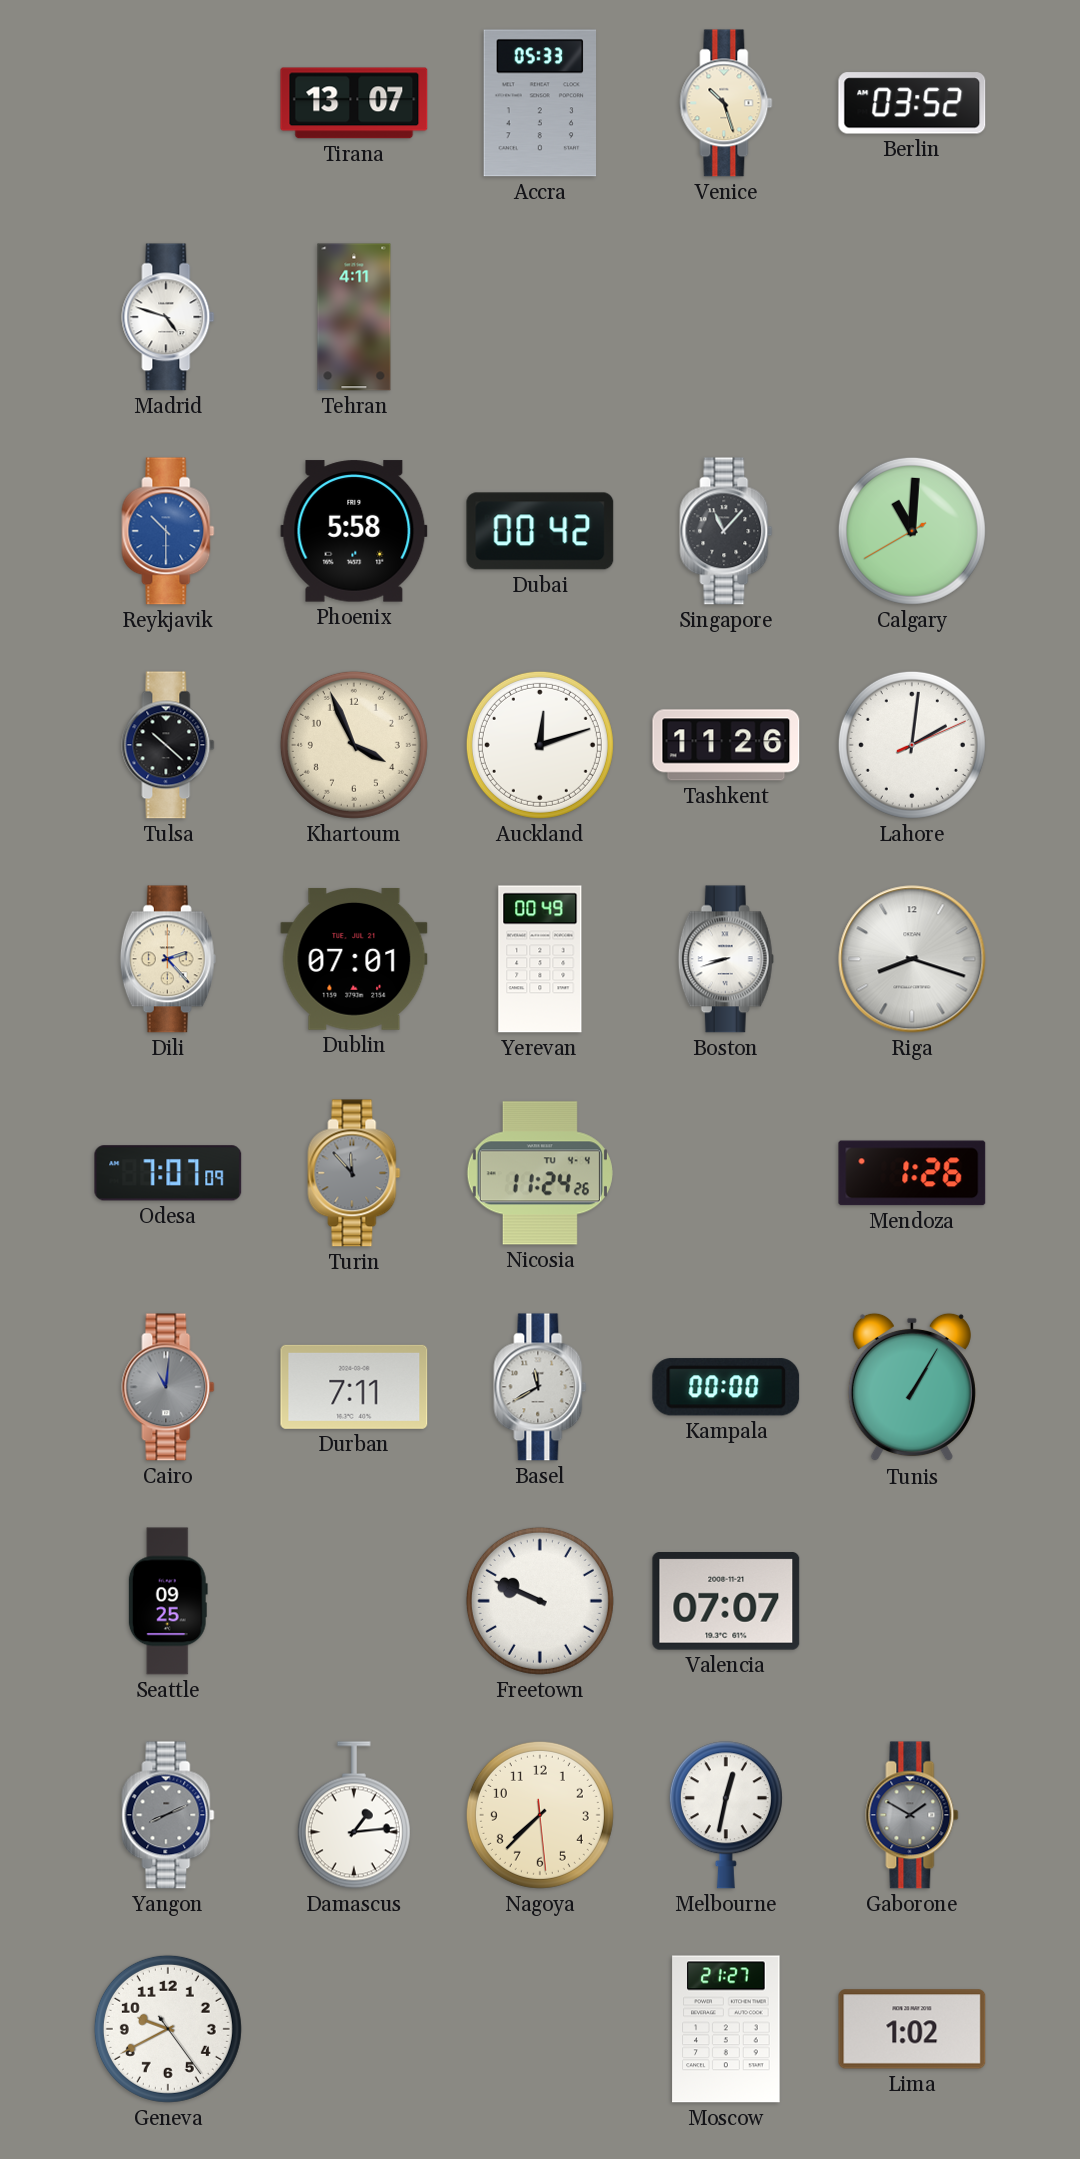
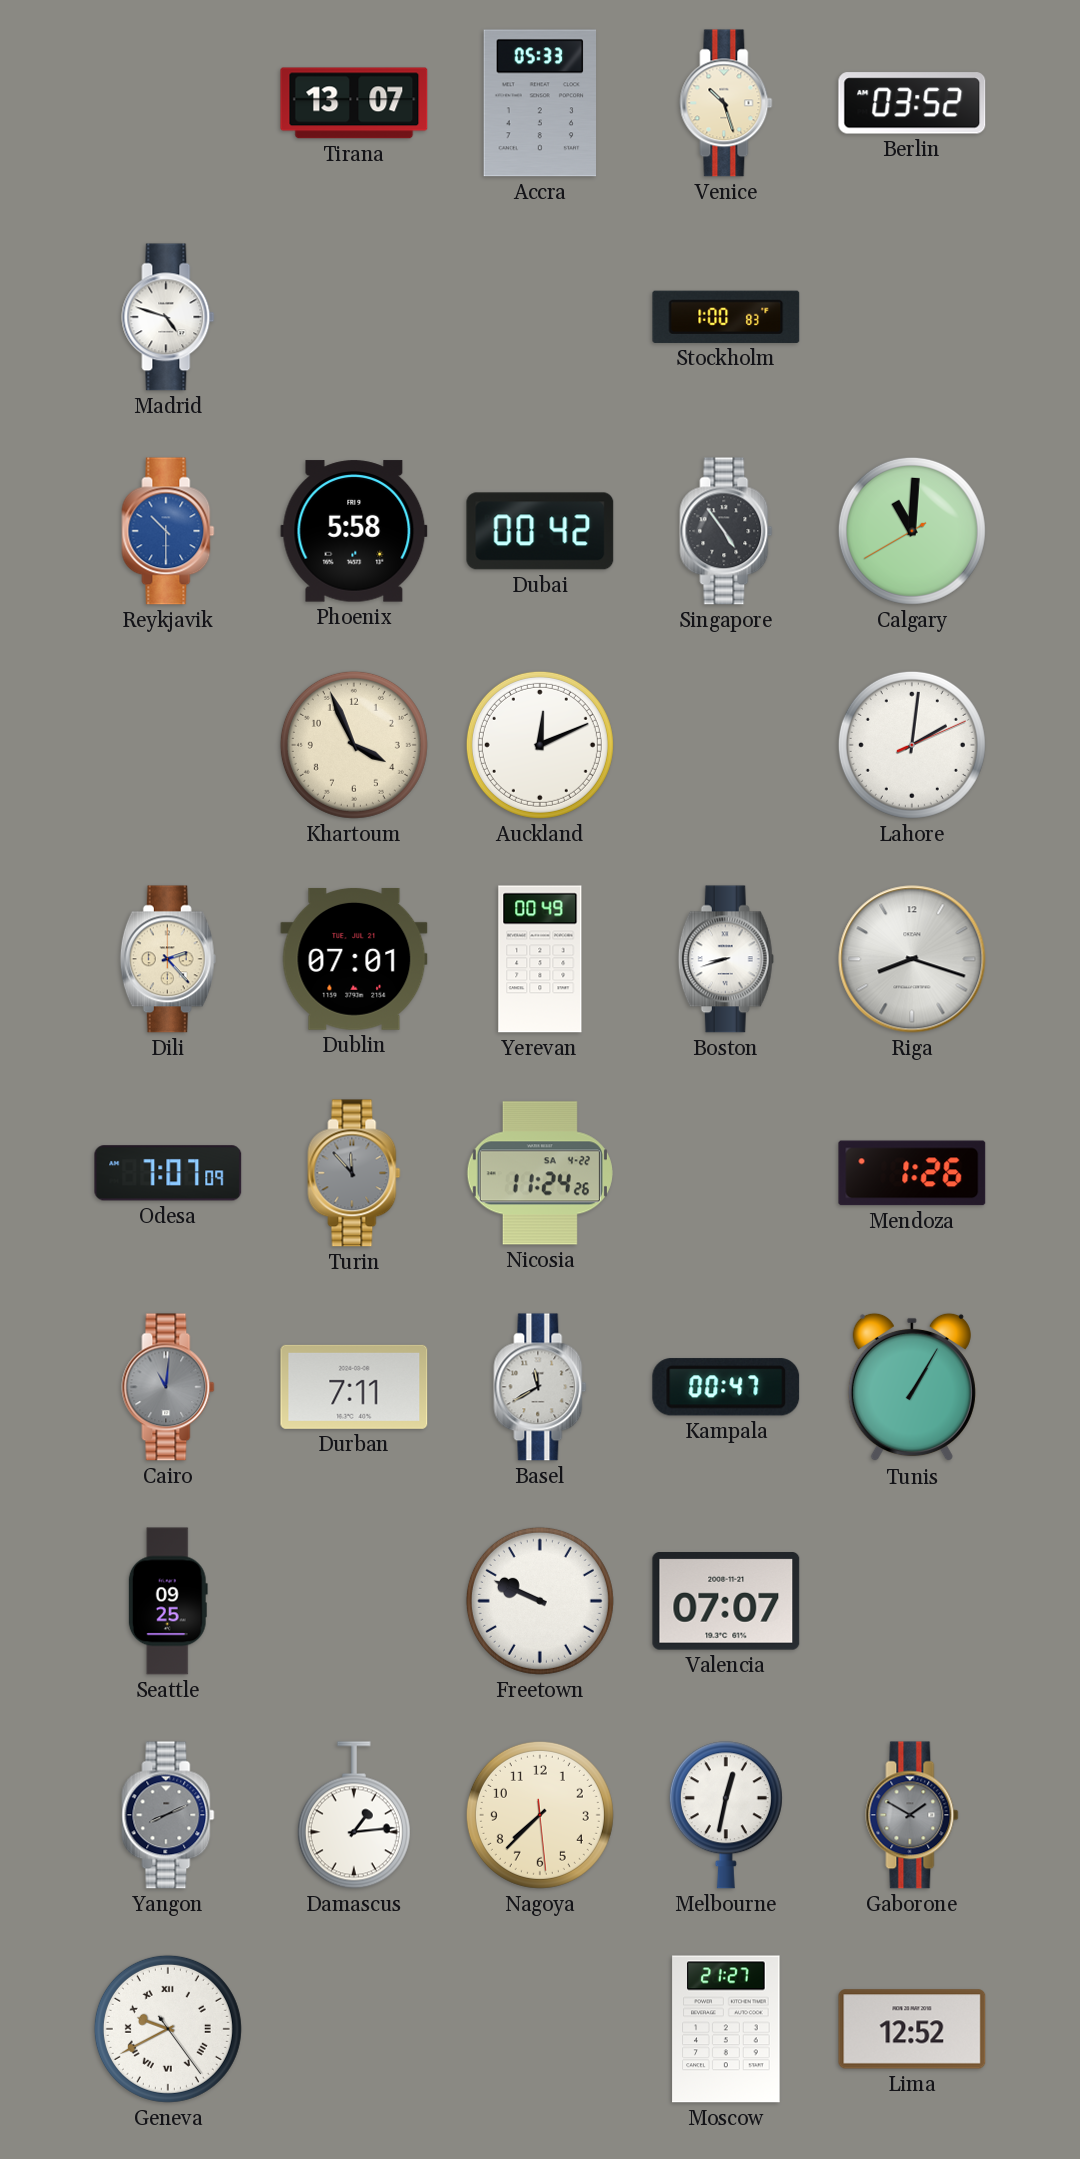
Tehran: 4:11 -> none (354, 317)
Stockholm: none -> 1:00 (726, 317)
Singapore: 11:07 -> 4:54 (726, 531)
Tulsa: 10:22 -> none (168, 745)
Auckland: 12:12 -> 12:11 (540, 745)
Tashkent: 11:26 -> none (726, 745)
Nicosia date: TU 4-4 -> SA 4-22 (540, 1173)
Kampala: 00:00 -> 00:47 (726, 1387)
Geneva numerals: Arabic -> Roman (168, 2029)
Lima: 1:02 -> 12:52 (912, 2029)
